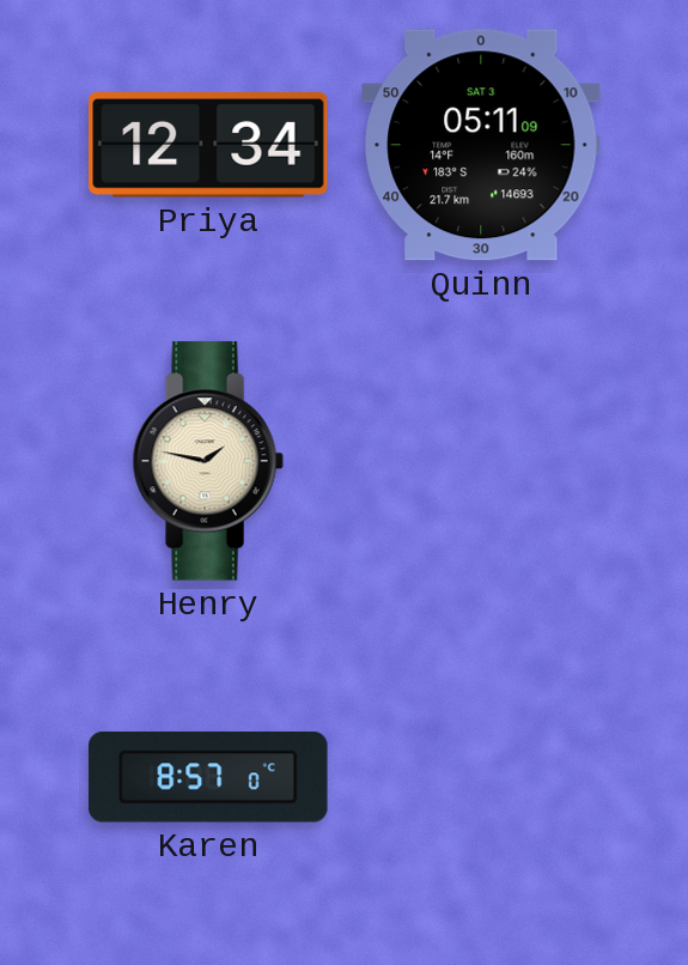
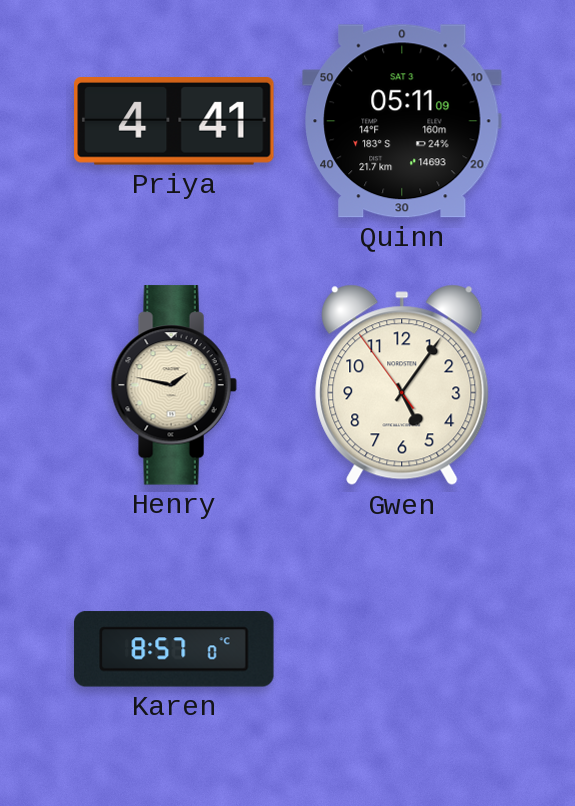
Priya: 12:34 -> 4:41 (174, 122)
Gwen: none -> 5:05 (402, 385)
